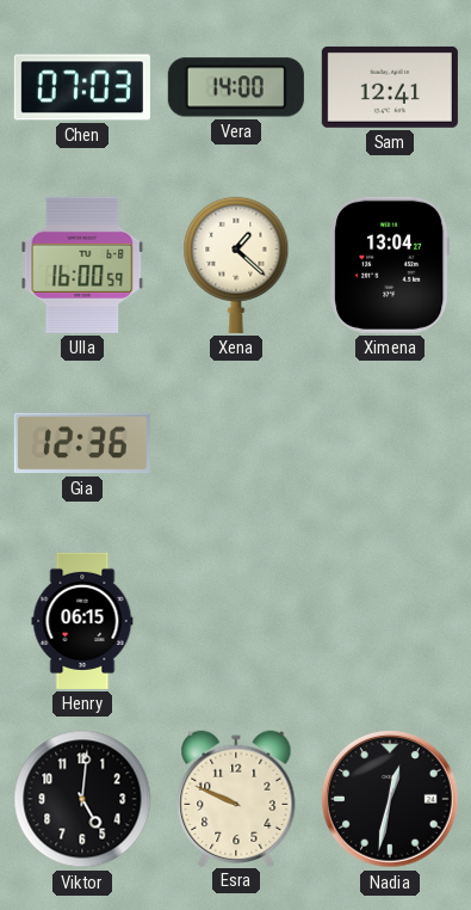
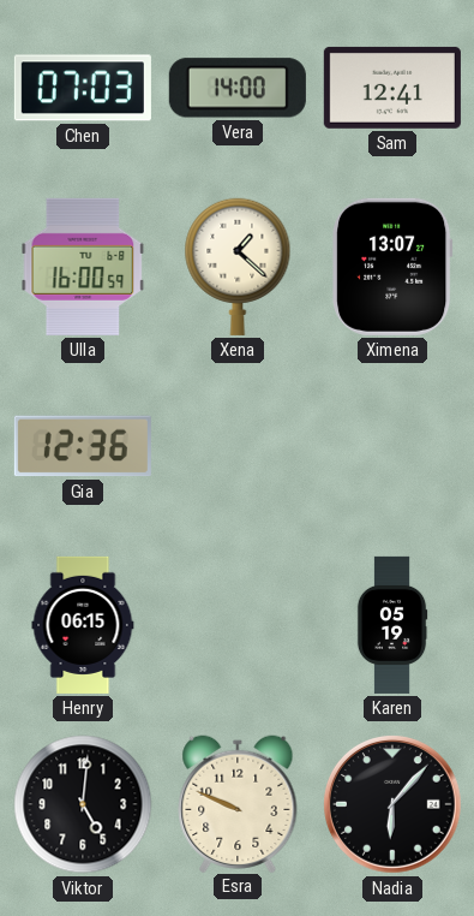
Ximena: 13:04 -> 13:07 (392, 267)
Karen: none -> 05:19 (392, 625)
Nadia: 12:32 -> 6:07 (394, 805)
